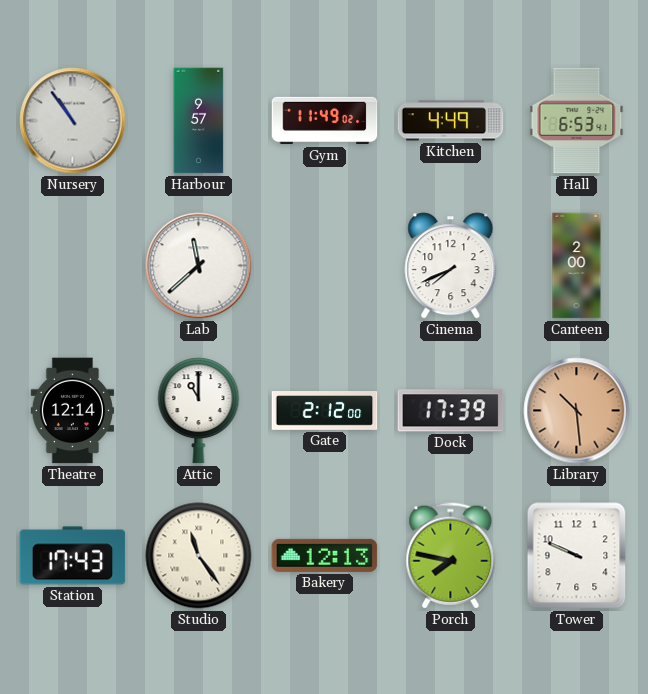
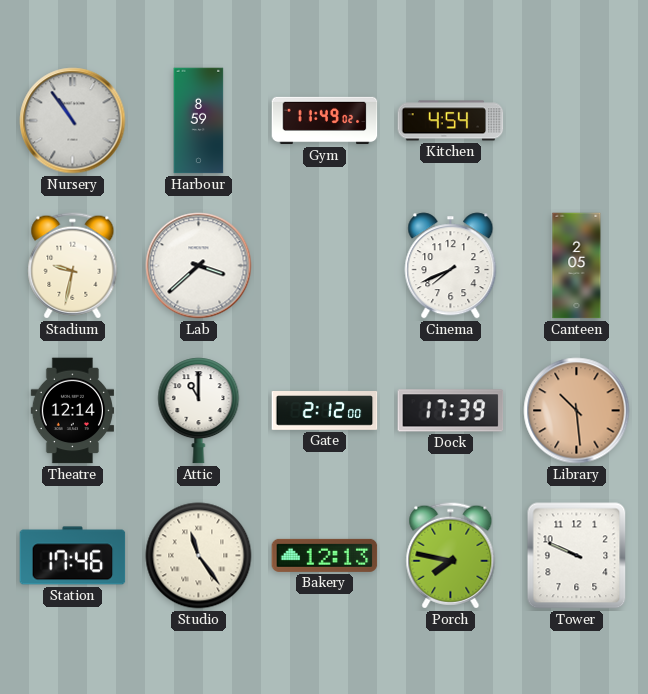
Harbour: 9:57 -> 8:59 (199, 121)
Kitchen: 4:49 -> 4:54 (451, 121)
Hall: 6:53 -> none (577, 121)
Stadium: none -> 9:32 (73, 266)
Lab: 11:38 -> 3:38 (199, 266)
Canteen: 2:00 -> 2:05 (577, 266)
Station: 17:43 -> 17:46 (73, 556)
